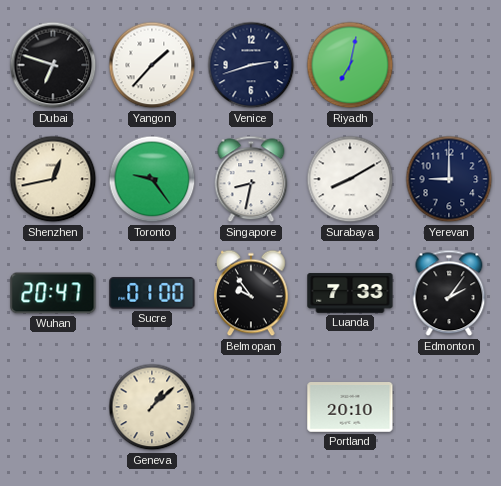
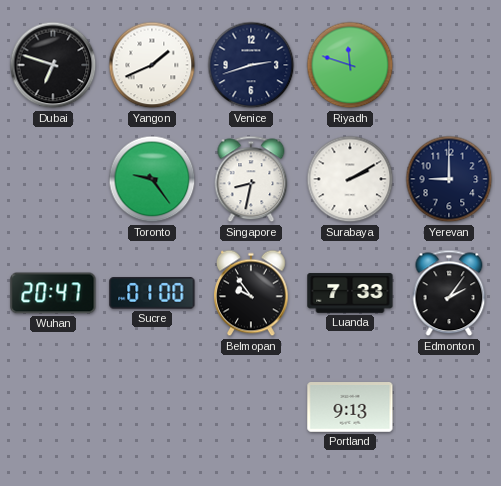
Yangon: 1:37 -> 1:41 (152, 65)
Riyadh: 7:02 -> 11:48 (350, 65)
Shenzhen: 12:43 -> none (53, 179)
Surabaya: 8:10 -> 2:10 (350, 179)
Geneva: 1:08 -> none (152, 407)
Portland: 20:10 -> 9:13 (350, 408)
